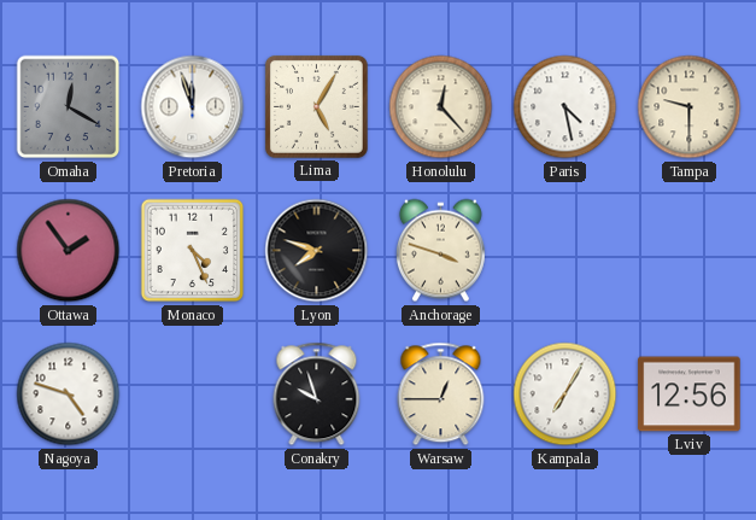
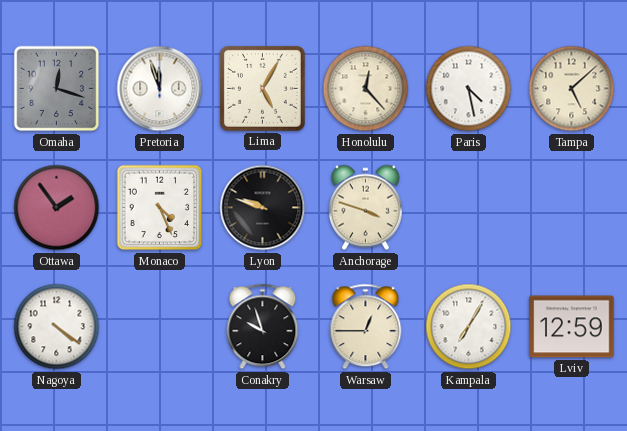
Omaha: 12:20 -> 12:18 (57, 89)
Tampa: 9:30 -> 5:08 (572, 89)
Lyon: 7:48 -> 9:48 (263, 208)
Nagoya: 4:48 -> 4:21 (57, 327)
Lviv: 12:56 -> 12:59 (572, 327)
